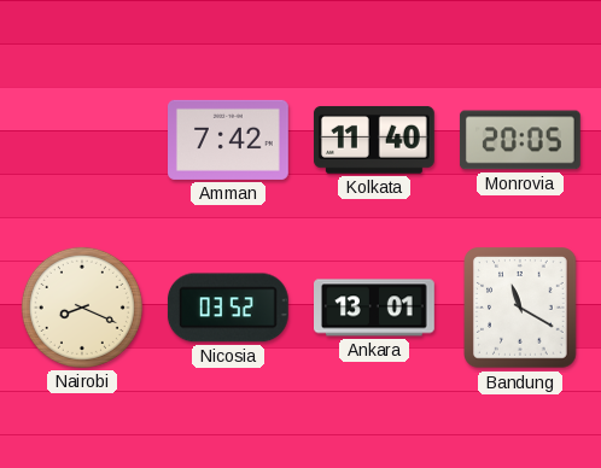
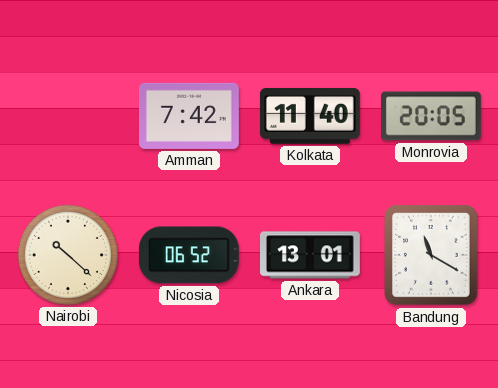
Nairobi: 8:19 -> 10:22 (68, 255)
Nicosia: 03:52 -> 06:52 (189, 255)
